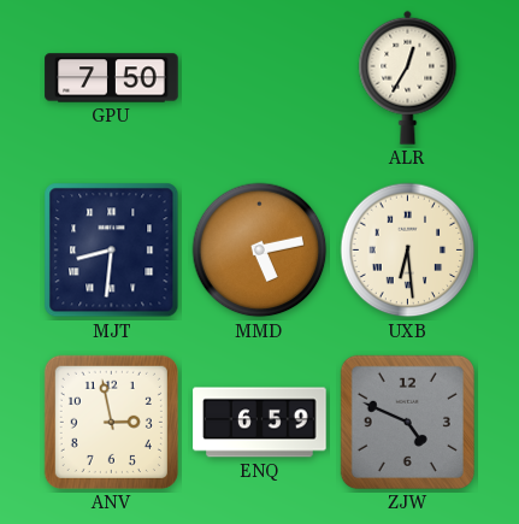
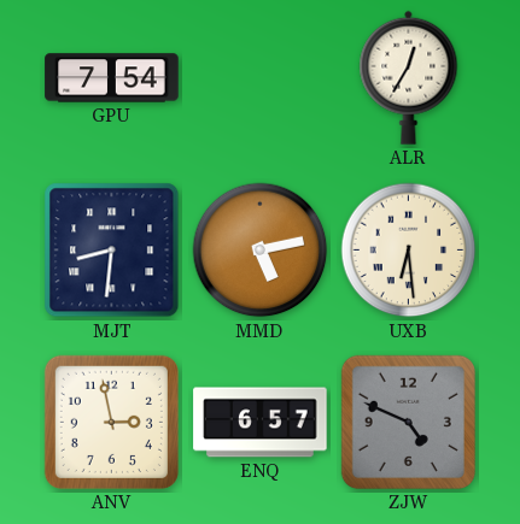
GPU: 7:50 -> 7:54 (112, 78)
ENQ: 6:59 -> 6:57 (261, 423)
